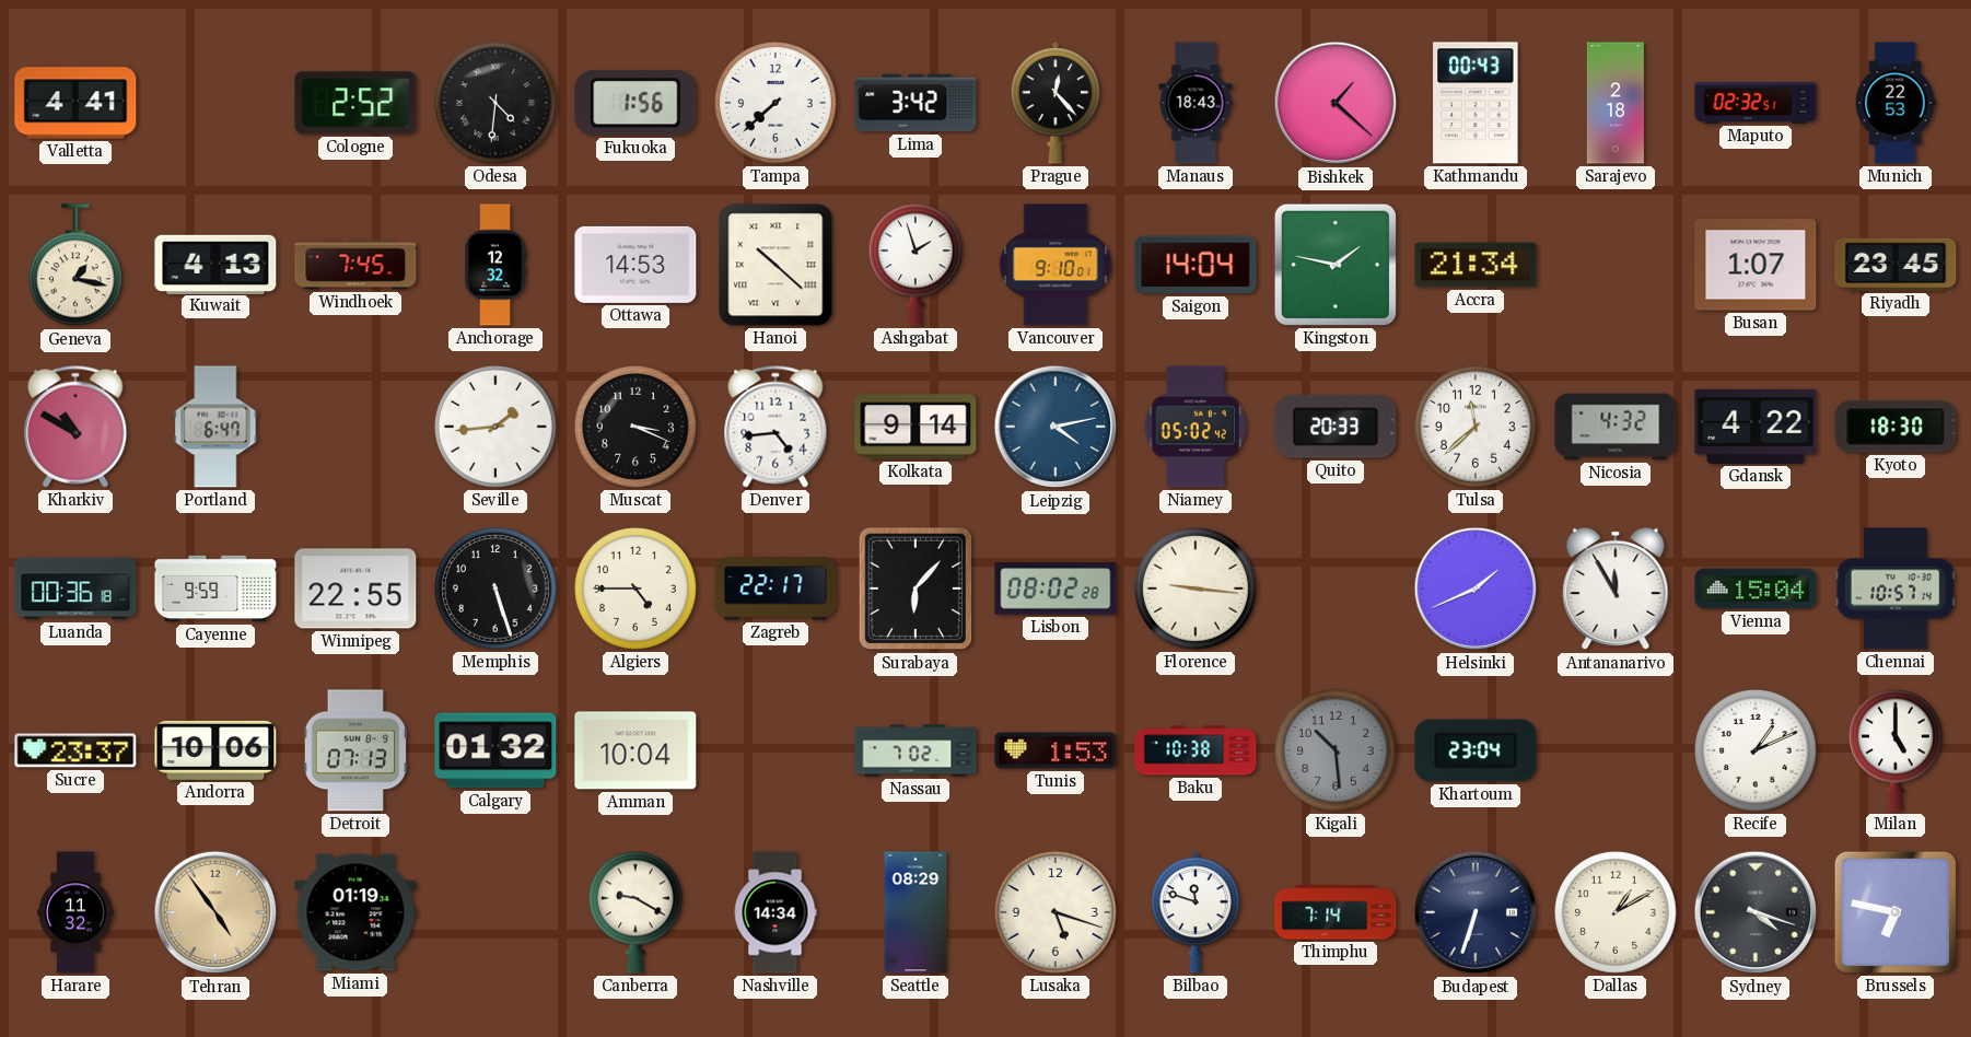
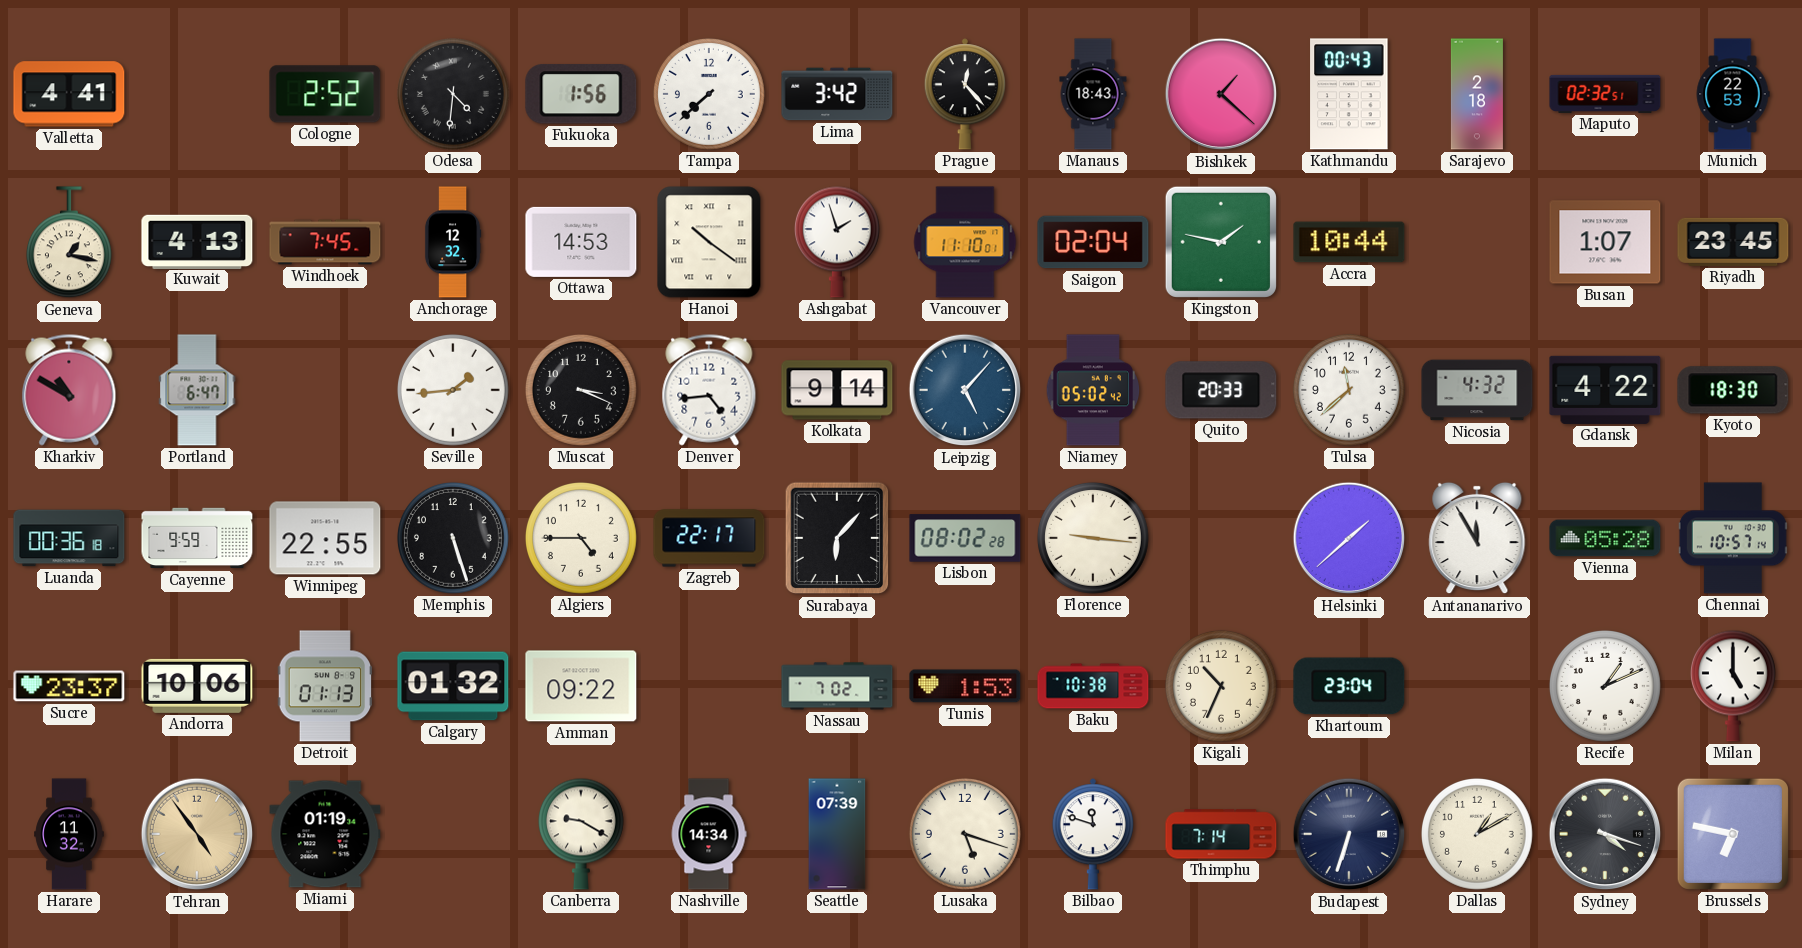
Hanoi: 10:22 -> 10:21 (709, 242)
Vancouver: 9:10 -> 11:10 (965, 242)
Saigon: 14:04 -> 02:04 (1093, 242)
Accra: 21:34 -> 10:44 (1349, 242)
Leipzig: 4:13 -> 5:07 (965, 390)
Helsinki: 1:41 -> 1:38 (1349, 538)
Vienna: 15:04 -> 05:28 (1605, 538)
Detroit: 07:13 -> 01:13 (325, 686)
Amman: 10:04 -> 09:22 (581, 686)
Kigali: 10:29 -> 10:34 (1221, 686)
Kigali dial: grey -> cream (1221, 686)
Seattle: 08:29 -> 07:39 (837, 834)
